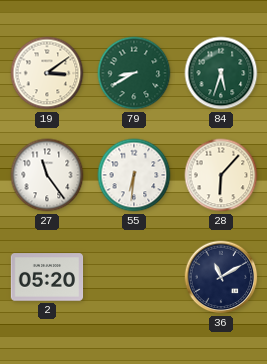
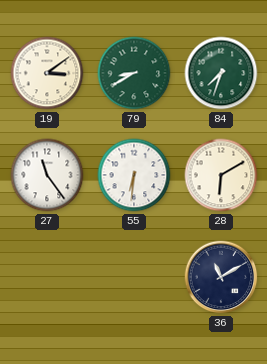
84: 5:33 -> 7:33 (221, 73)
28: 6:07 -> 6:10 (221, 175)
2: 05:20 -> none (47, 277)
